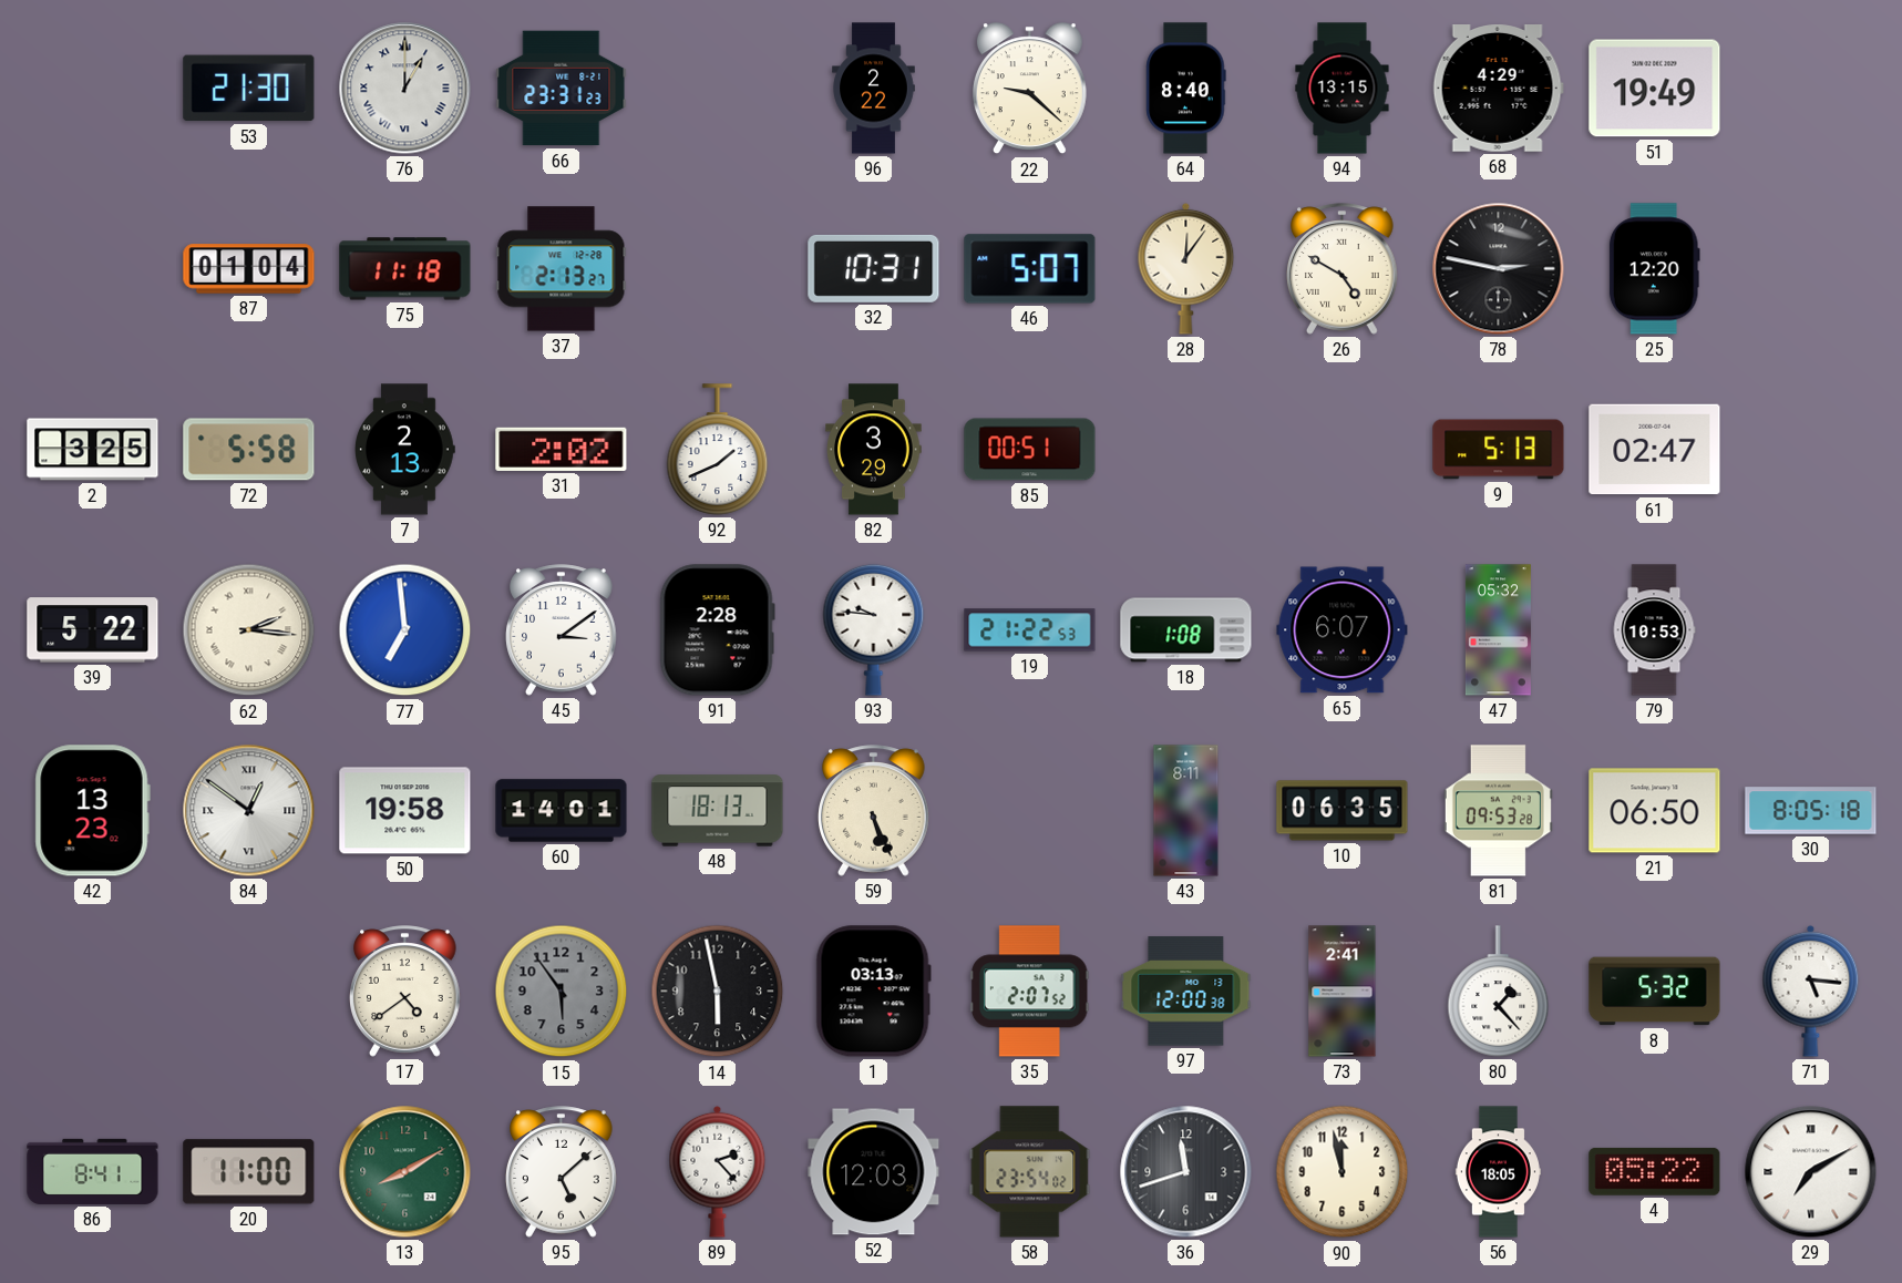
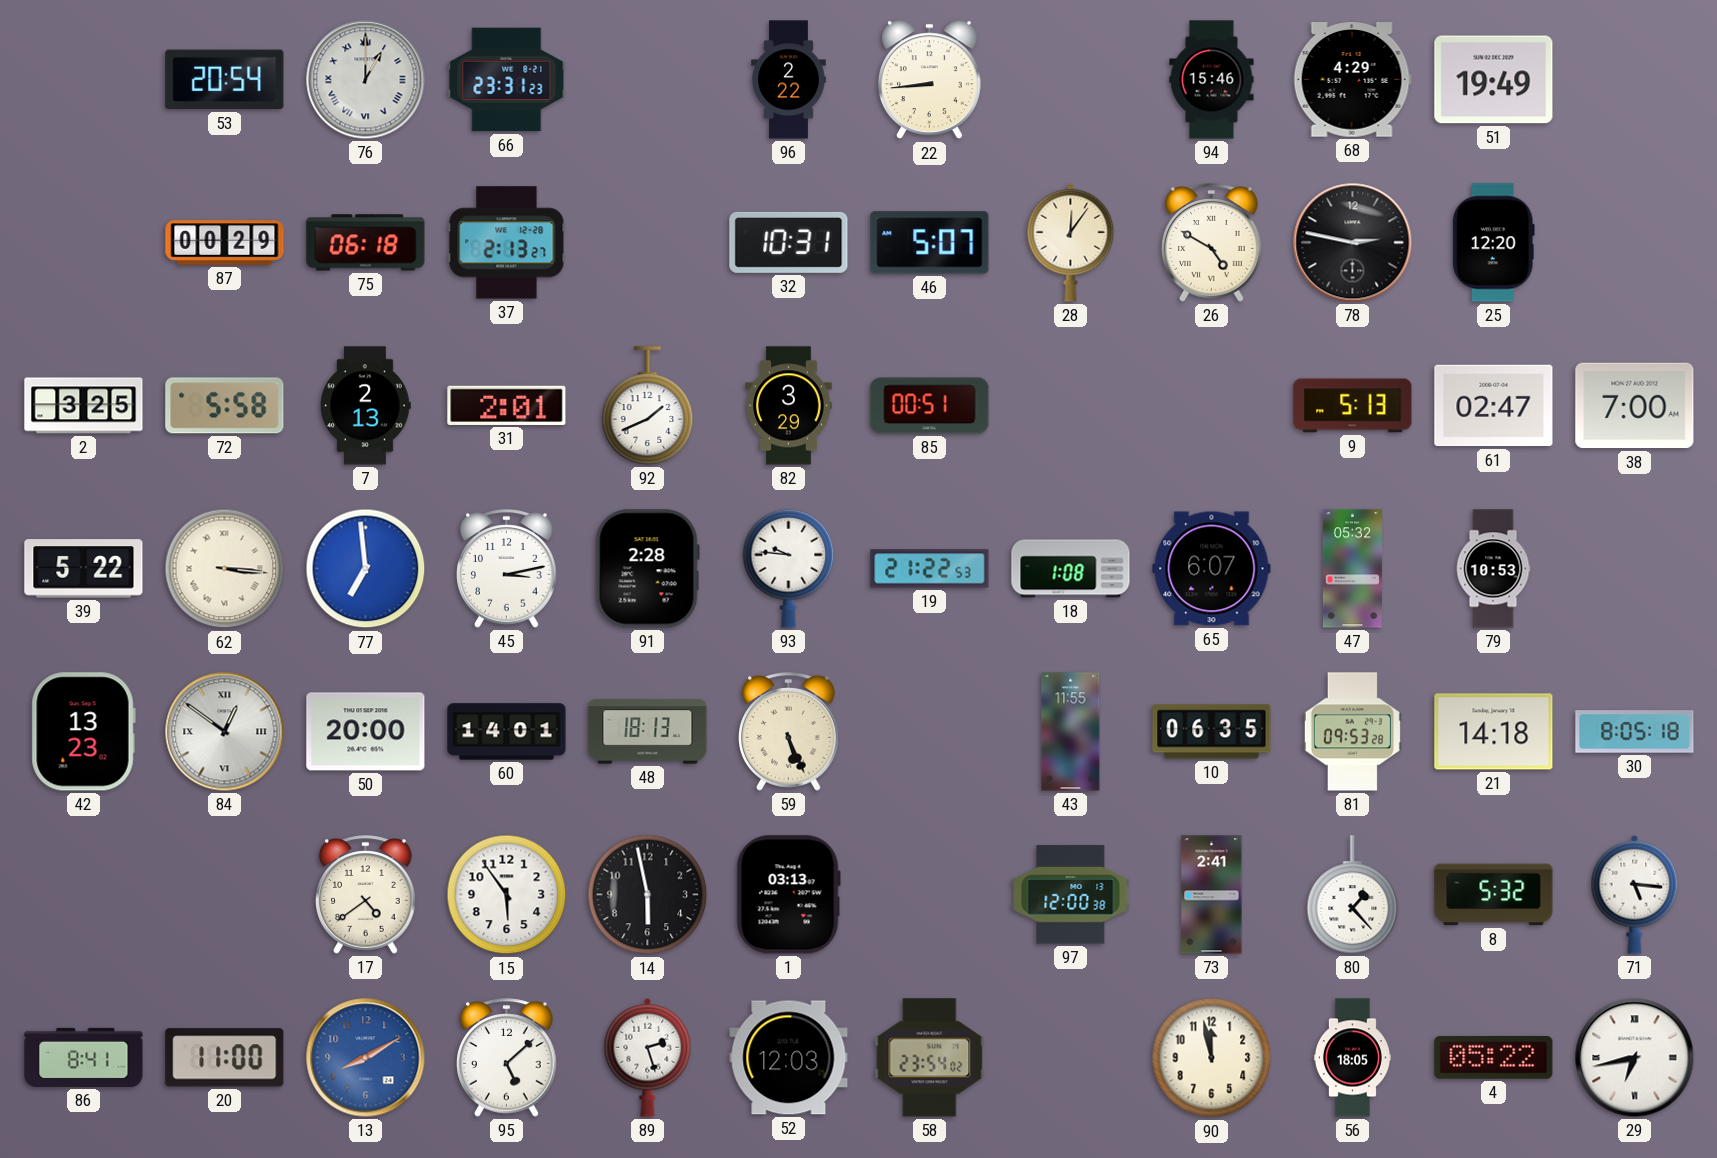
53: 21:30 -> 20:54 (225, 80)
22: 9:22 -> 8:44 (929, 80)
64: 8:40 -> none (1186, 89)
94: 13:15 -> 15:46 (1212, 80)
87: 01:04 -> 00:29 (225, 243)
75: 11:18 -> 06:18 (366, 243)
31: 2:02 -> 2:01 (507, 405)
38: none -> 7:00 (1635, 406)
62: 2:16 -> 3:16 (225, 569)
45: 3:09 -> 3:13 (507, 569)
50: 19:58 -> 20:00 (366, 732)
43: 8:11 -> 11:55 (1071, 732)
21: 06:50 -> 14:18 (1494, 732)
15 dial: grey -> white (507, 895)
35: 2:07 -> none (1029, 992)
13 dial: green -> blue (366, 1058)
89: 2:23 -> 2:27 (648, 1057)
36: 11:42 -> none (1186, 1172)
29: 7:10 -> 6:43 (1635, 1058)
